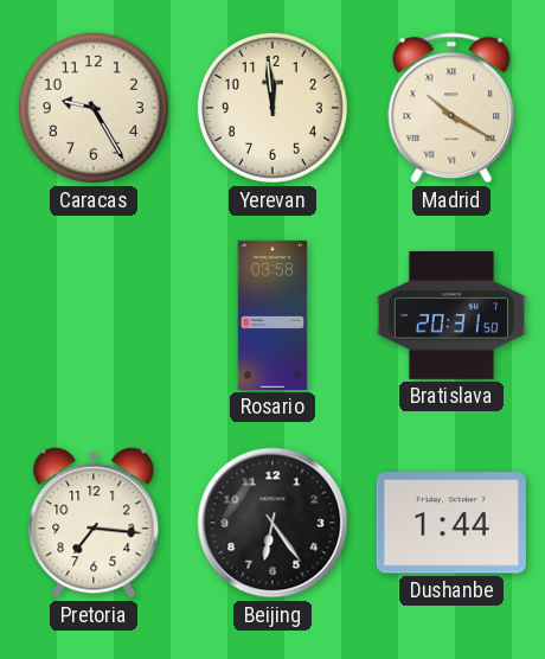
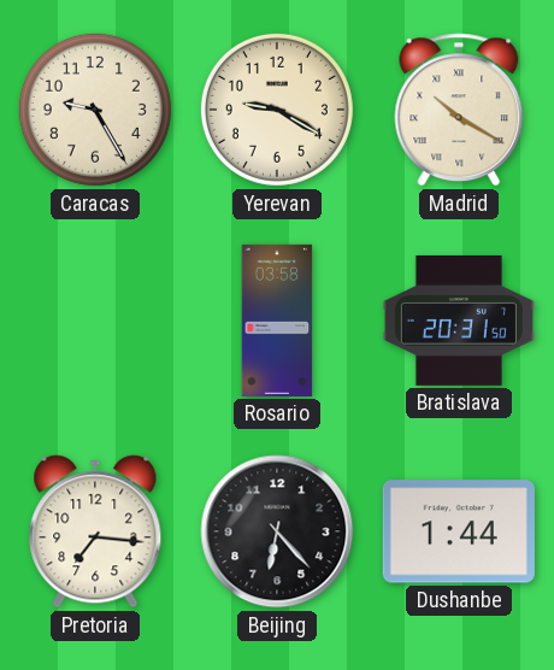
Yerevan: 11:59 -> 9:20 (277, 110)
Beijing: 6:24 -> 6:23 (277, 531)
